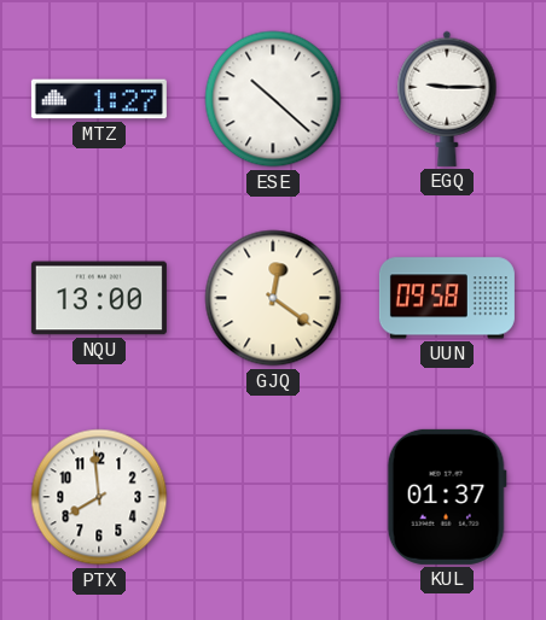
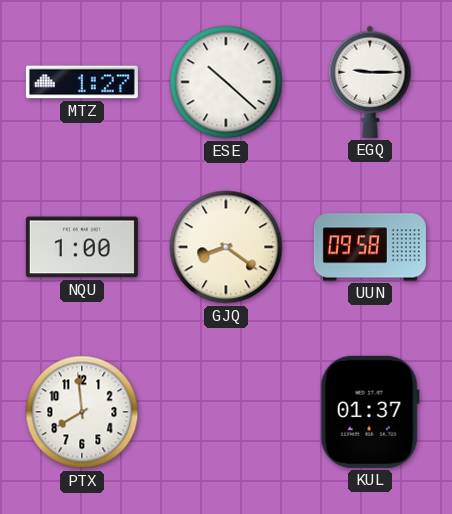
NQU: 13:00 -> 1:00 (82, 247)
GJQ: 12:21 -> 8:21 (226, 247)
